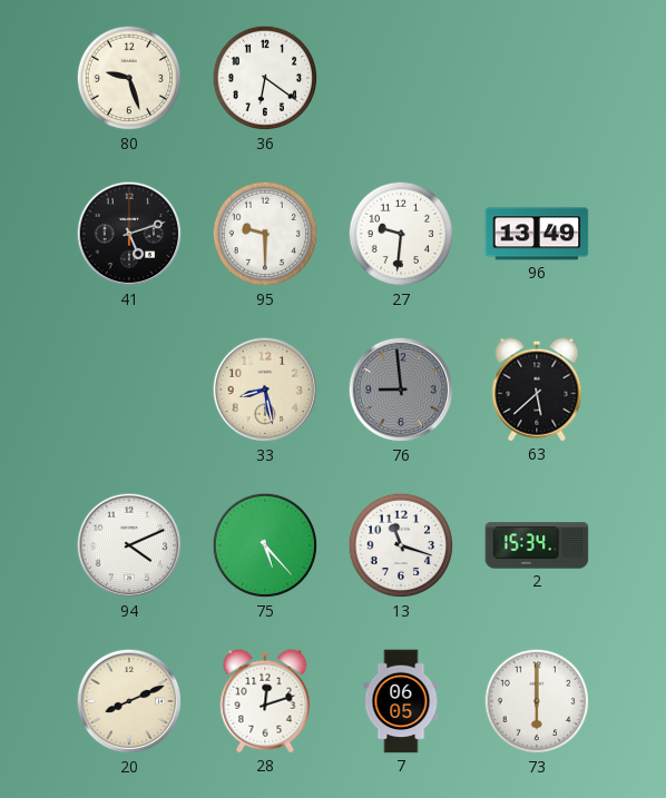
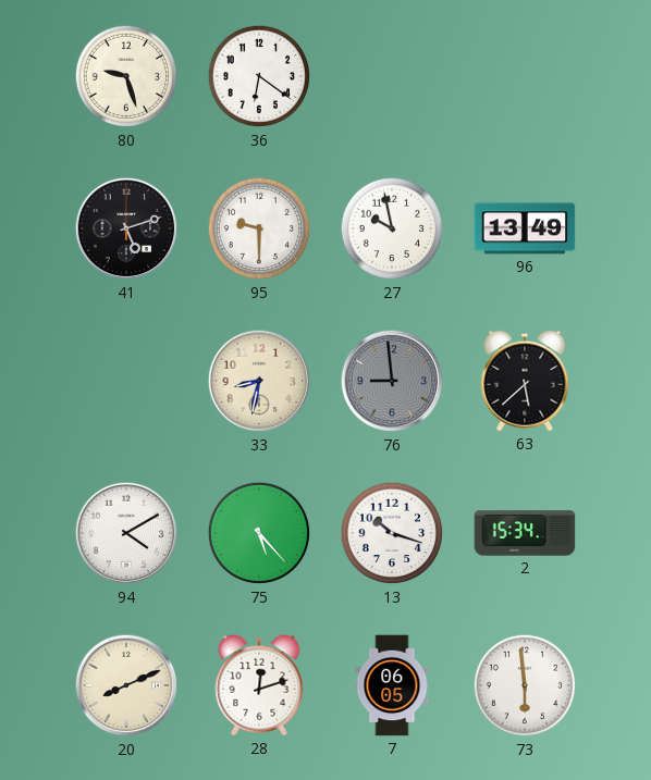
27: 9:31 -> 9:58 (392, 228)
33: 8:28 -> 8:32 (259, 381)
94: 4:11 -> 4:10 (126, 533)
13: 11:18 -> 10:18 (392, 533)
73: 6:00 -> 5:59 (525, 685)
